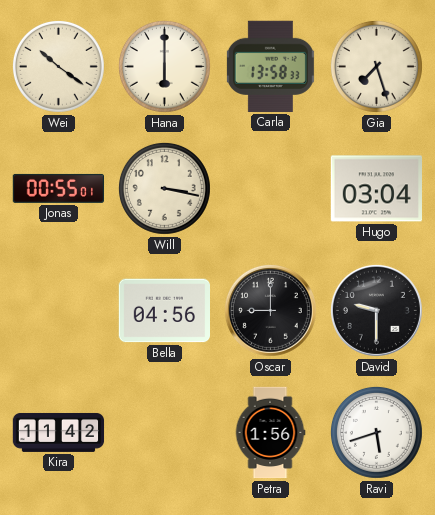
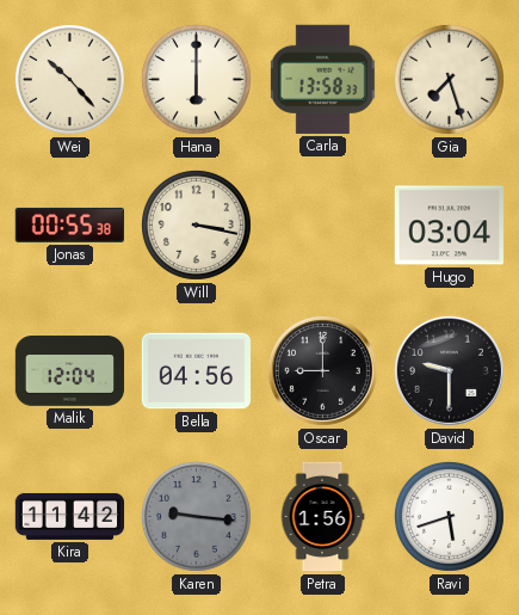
Wei: 10:21 -> 10:23 (69, 79)
Jonas: 00:55:01 -> 00:55:38 (69, 225)
Malik: none -> 12:04 (70, 371)
Karen: none -> 9:16 (196, 516)
